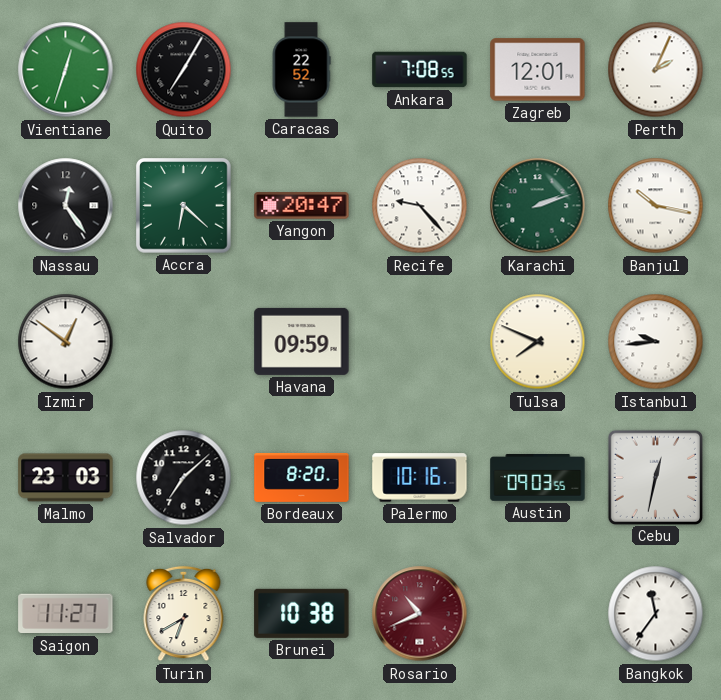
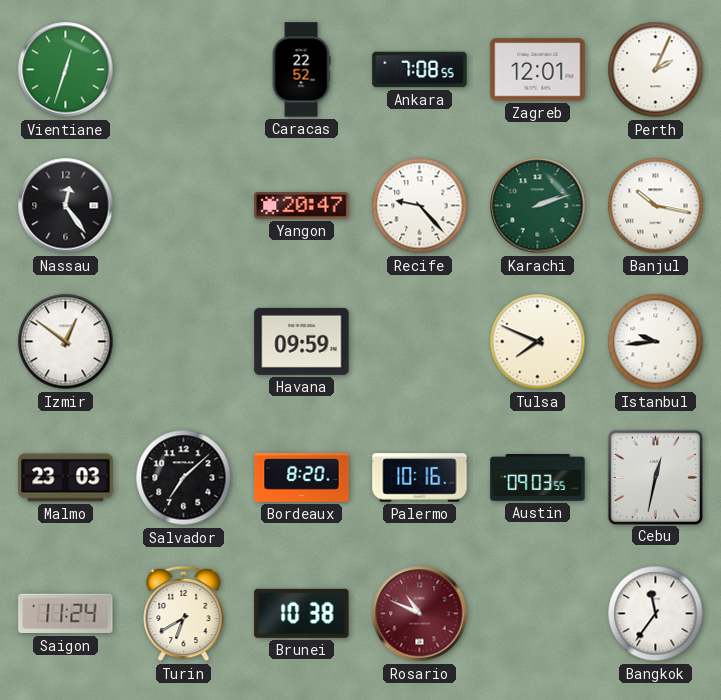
Quito: 7:05 -> none (184, 70)
Accra: 6:22 -> none (184, 206)
Saigon: 11:27 -> 11:24 (66, 614)
Rosario: 10:41 -> 10:49 (420, 614)
